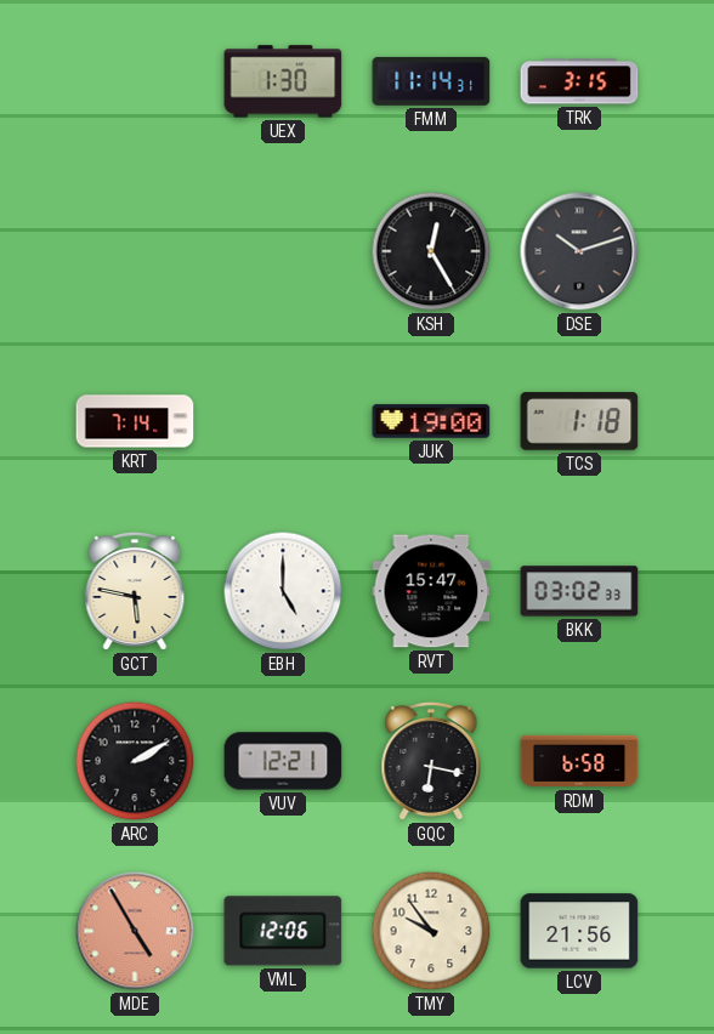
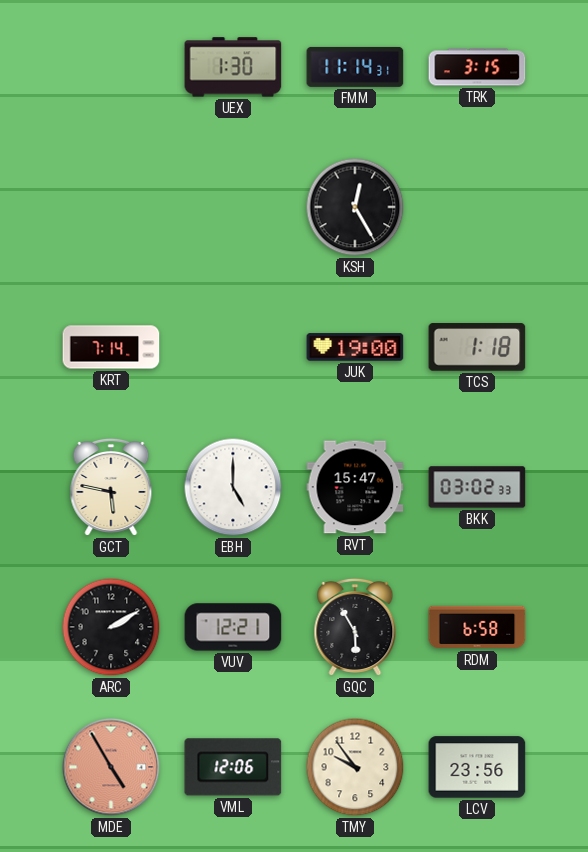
DSE: 10:12 -> none (579, 251)
GQC: 6:17 -> 5:55 (355, 627)
LCV: 21:56 -> 23:56 (477, 767)
